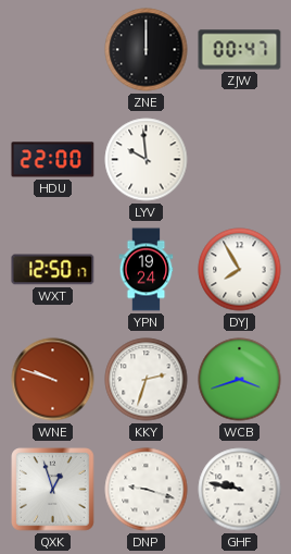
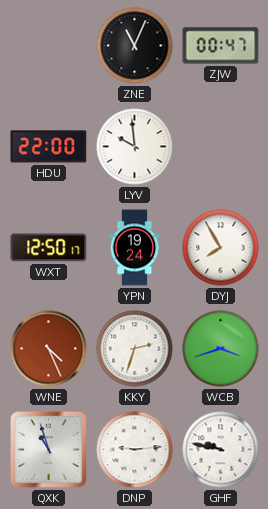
ZNE: 12:00 -> 11:04 (135, 46)
WNE: 9:48 -> 4:26 (49, 349)
QXK: 12:57 -> 10:57 (49, 450)
DNP: 9:18 -> 9:14 (135, 450)
